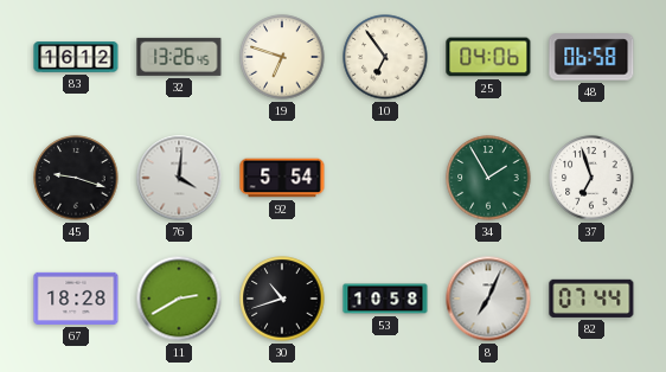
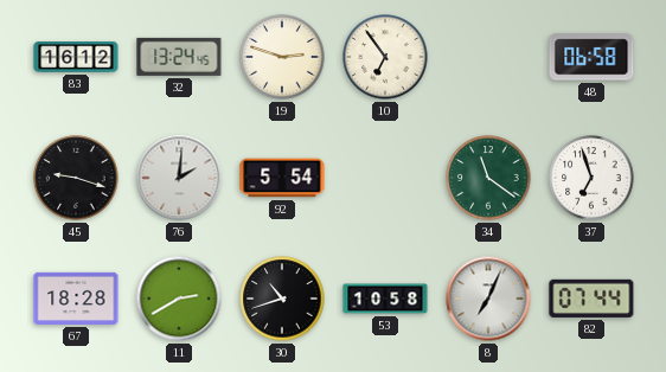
32: 13:26 -> 13:24 (179, 57)
19: 6:48 -> 2:48 (282, 57)
25: 04:06 -> none (488, 57)
76: 4:01 -> 2:01 (179, 178)
34: 1:55 -> 11:21 (488, 178)
